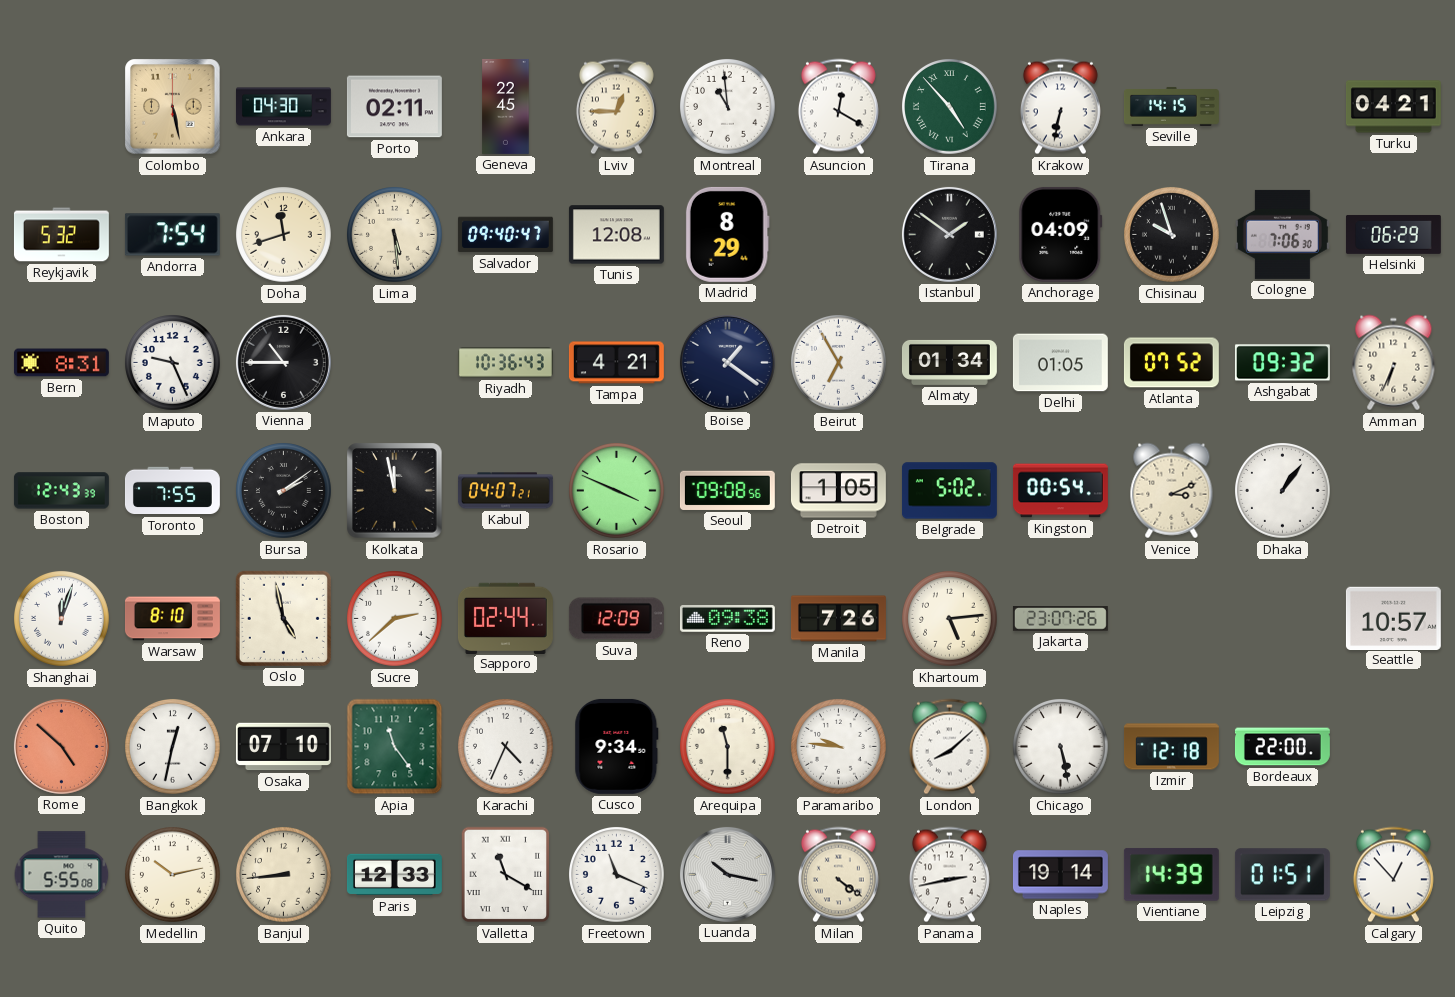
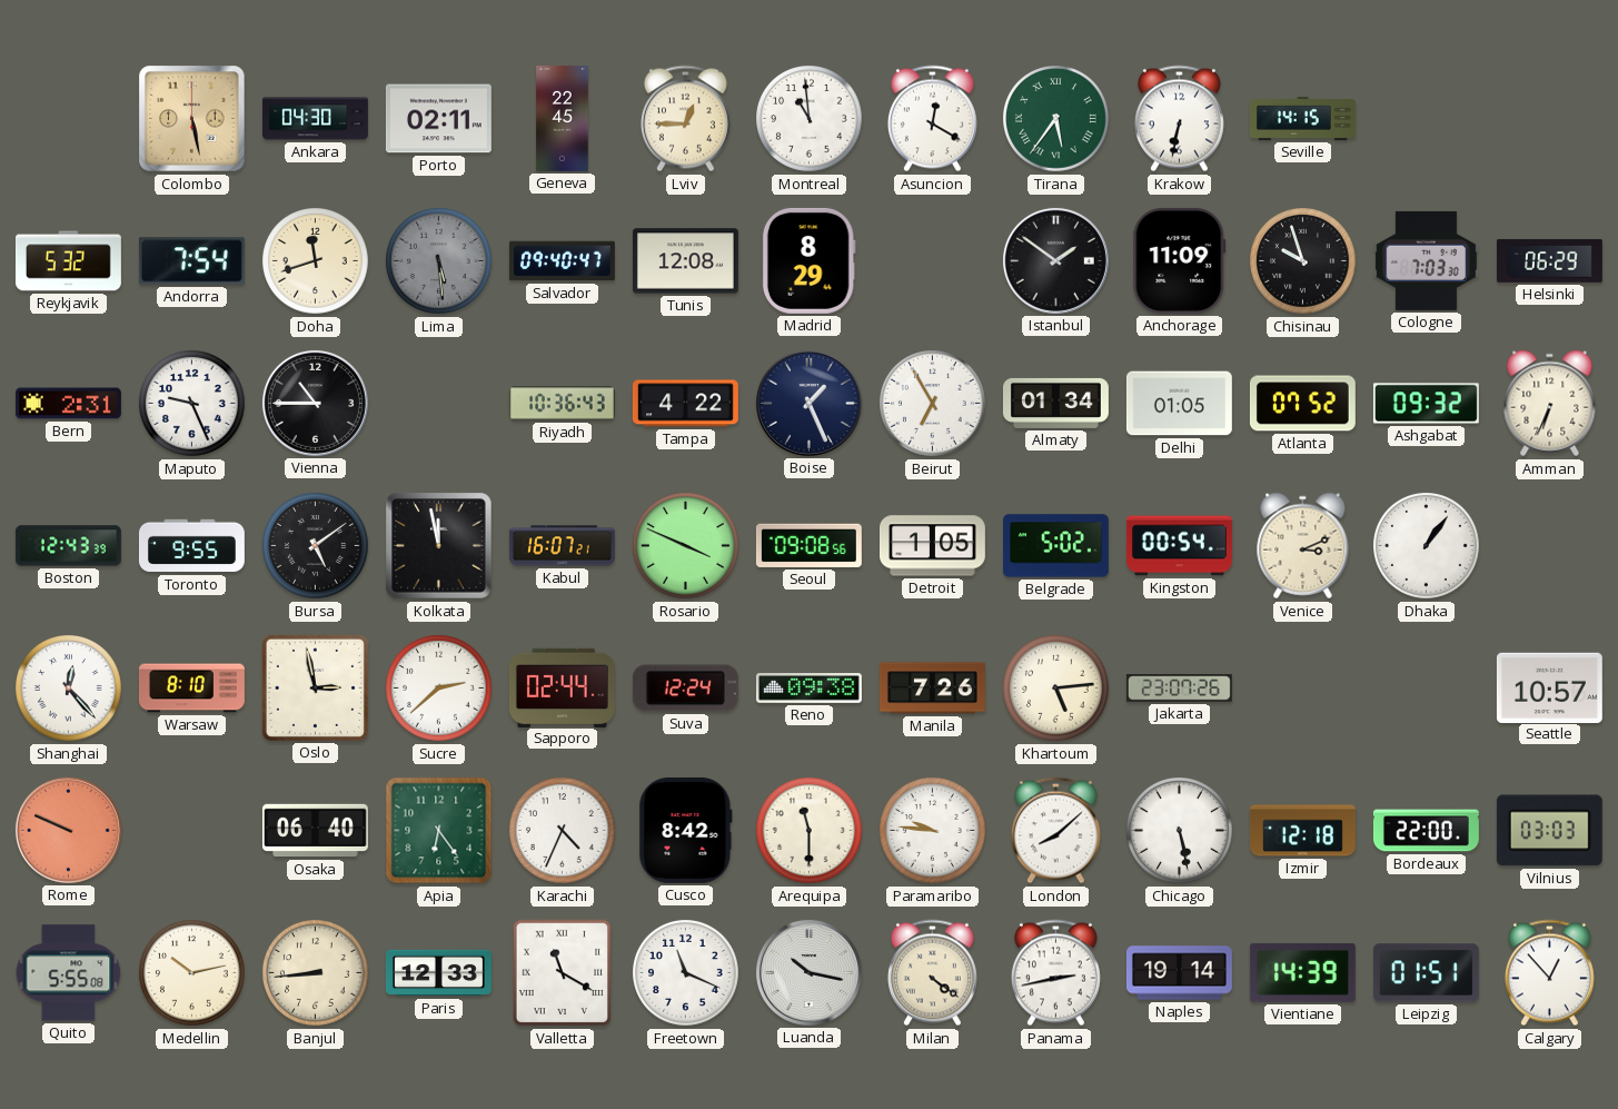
Tirana: 4:53 -> 5:36 (1056, 119)
Turku: 04:21 -> none (1393, 107)
Lima dial: cream -> grey (439, 261)
Anchorage: 04:09 -> 11:09 (1180, 260)
Cologne: 7:06 -> 7:03 (1426, 260)
Bern: 8:31 -> 2:31 (68, 404)
Tampa: 4:21 -> 4:22 (685, 404)
Boise: 1:21 -> 1:26 (808, 403)
Toronto: 7:55 -> 9:55 (191, 546)
Bursa: 2:09 -> 5:09 (316, 546)
Kabul: 04:07 -> 16:07 (562, 546)
Shanghai: 12:03 -> 12:23 (69, 689)
Oslo: 4:58 -> 2:58 (315, 687)
Suva: 12:09 -> 12:24 (685, 689)
Rome: 4:52 -> 9:49 (68, 830)
Bangkok: 12:32 -> none (173, 747)
Osaka: 07:10 -> 06:40 (315, 831)
Apia: 11:24 -> 6:24 (439, 831)
Cusco: 9:34 -> 8:42 (686, 830)
Vilnius: none -> 03:03 (1549, 831)
